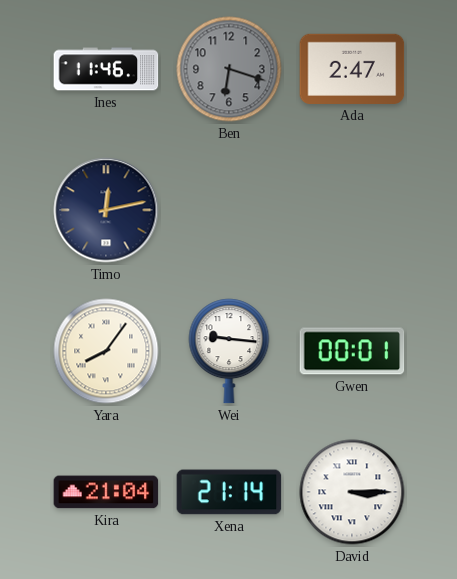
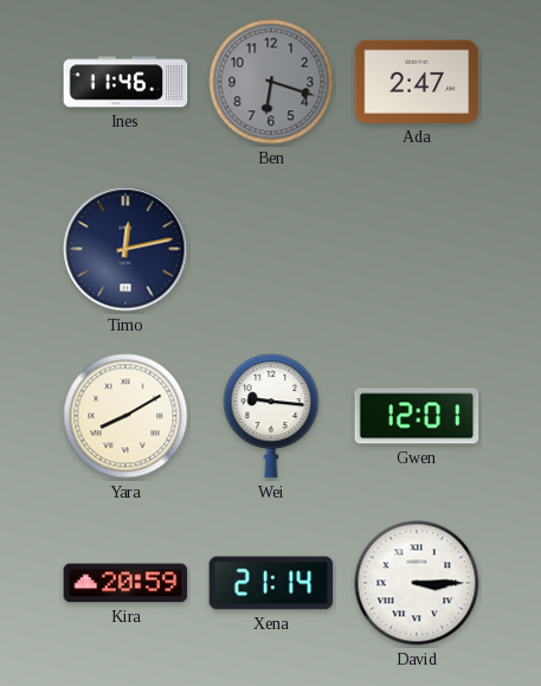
Yara: 8:06 -> 8:10 (125, 416)
Gwen: 00:01 -> 12:01 (417, 416)
Kira: 21:04 -> 20:59 (125, 583)
